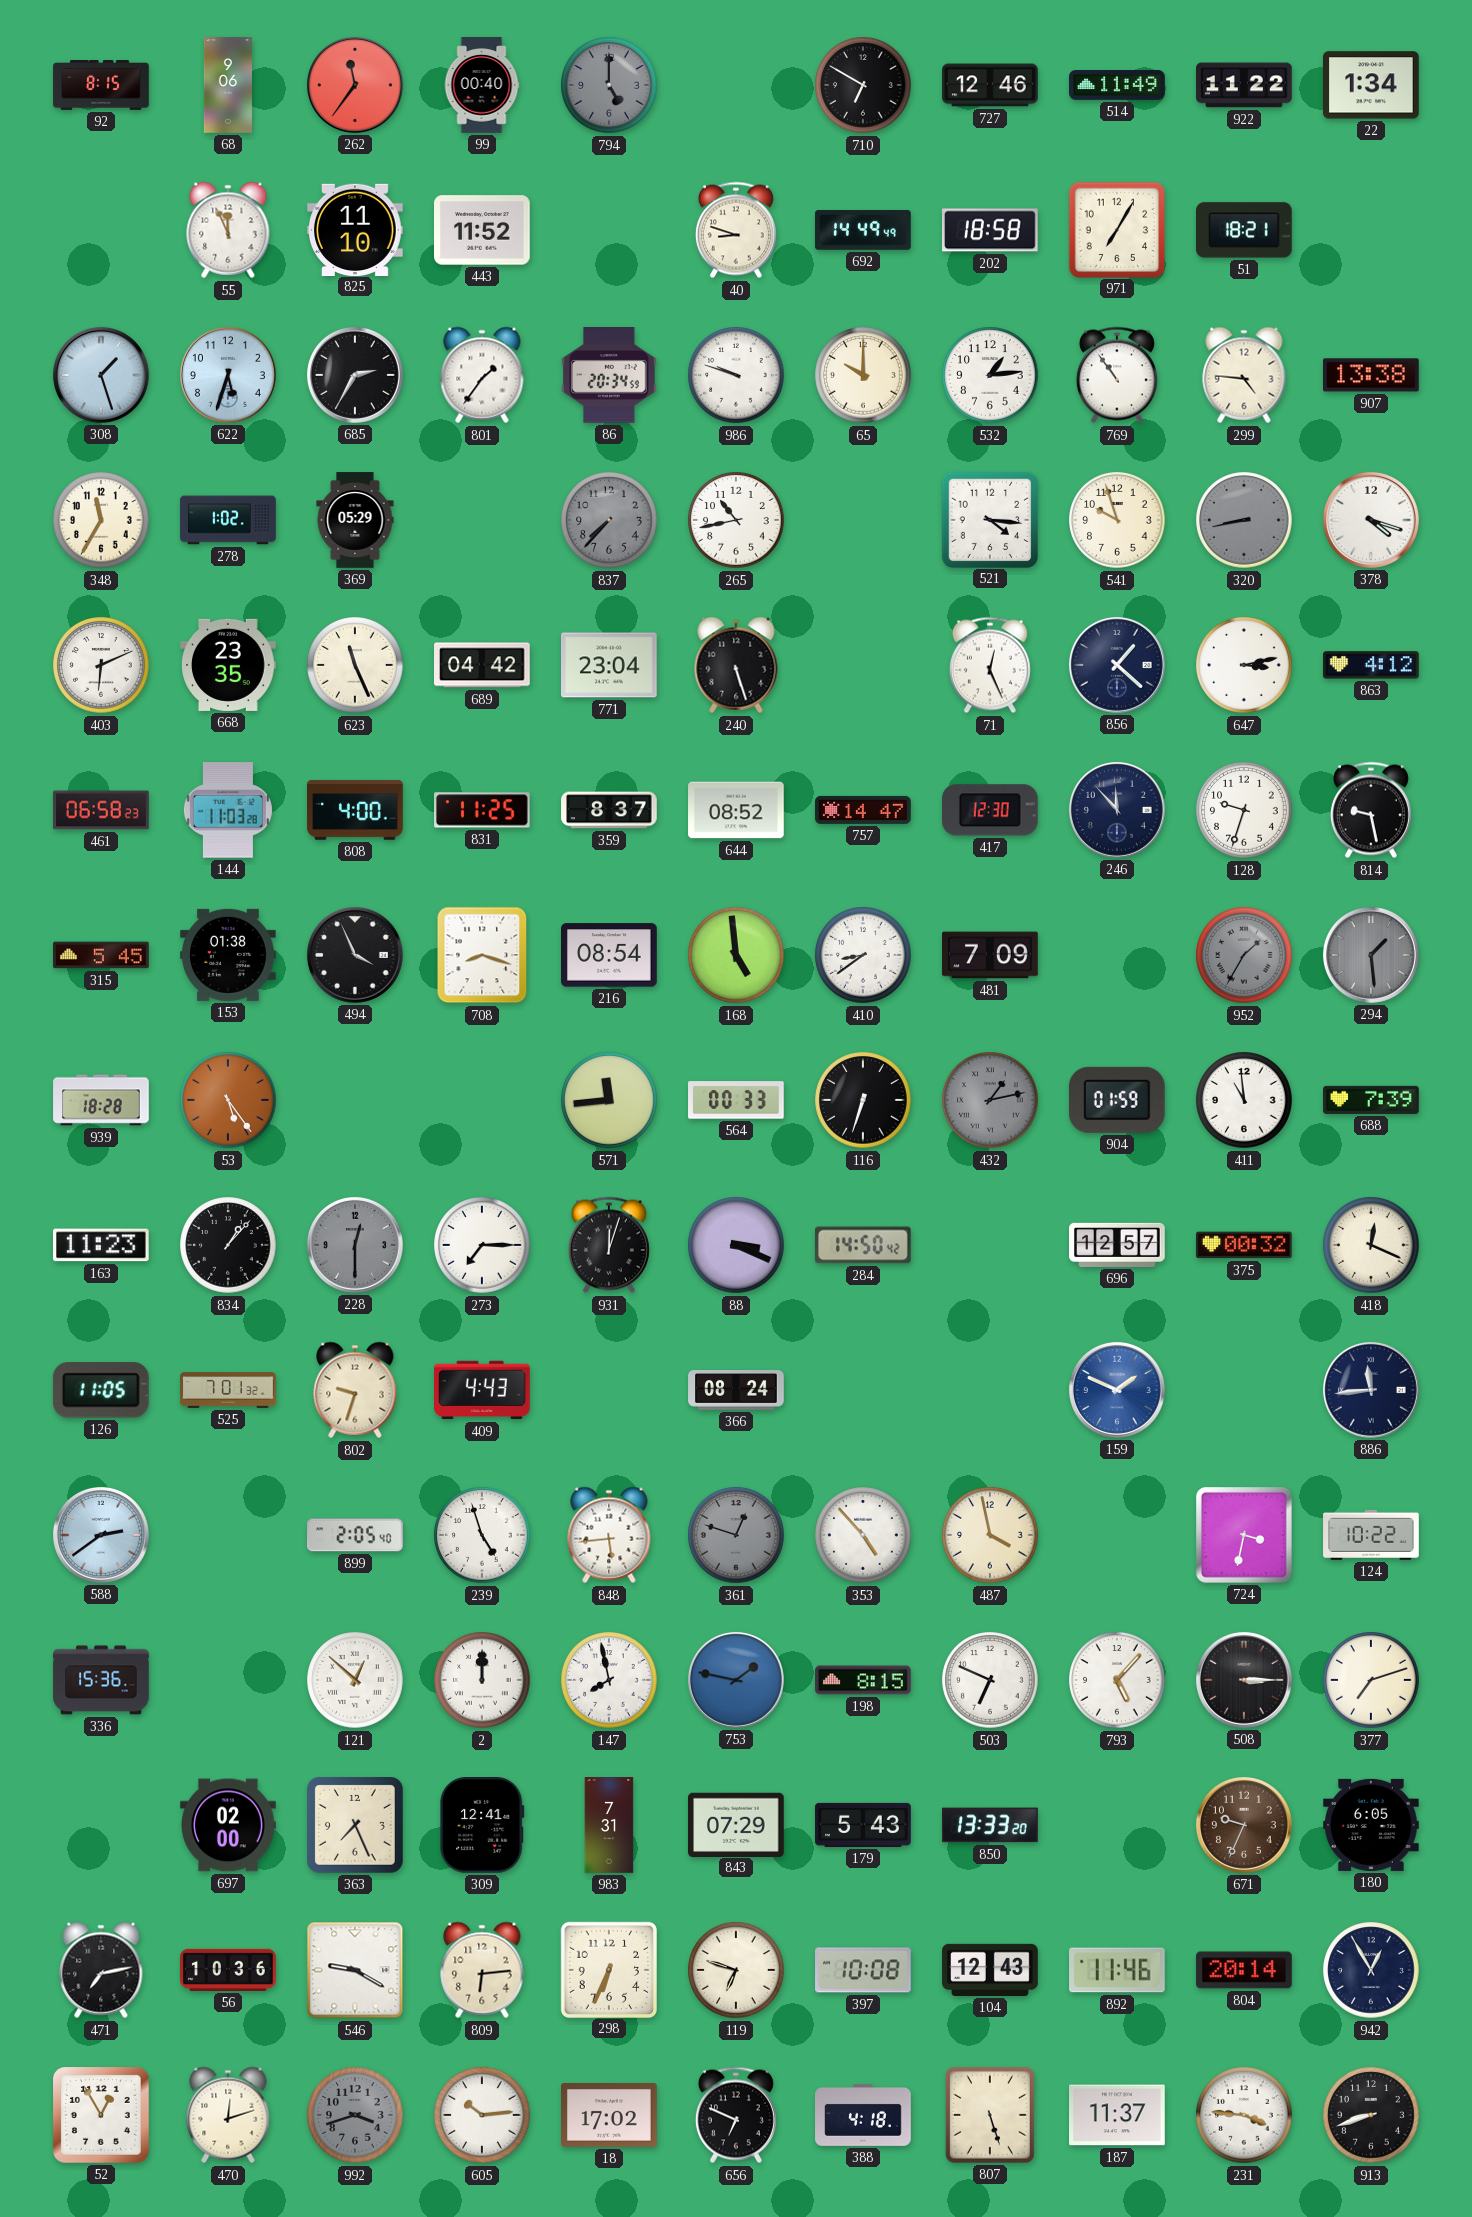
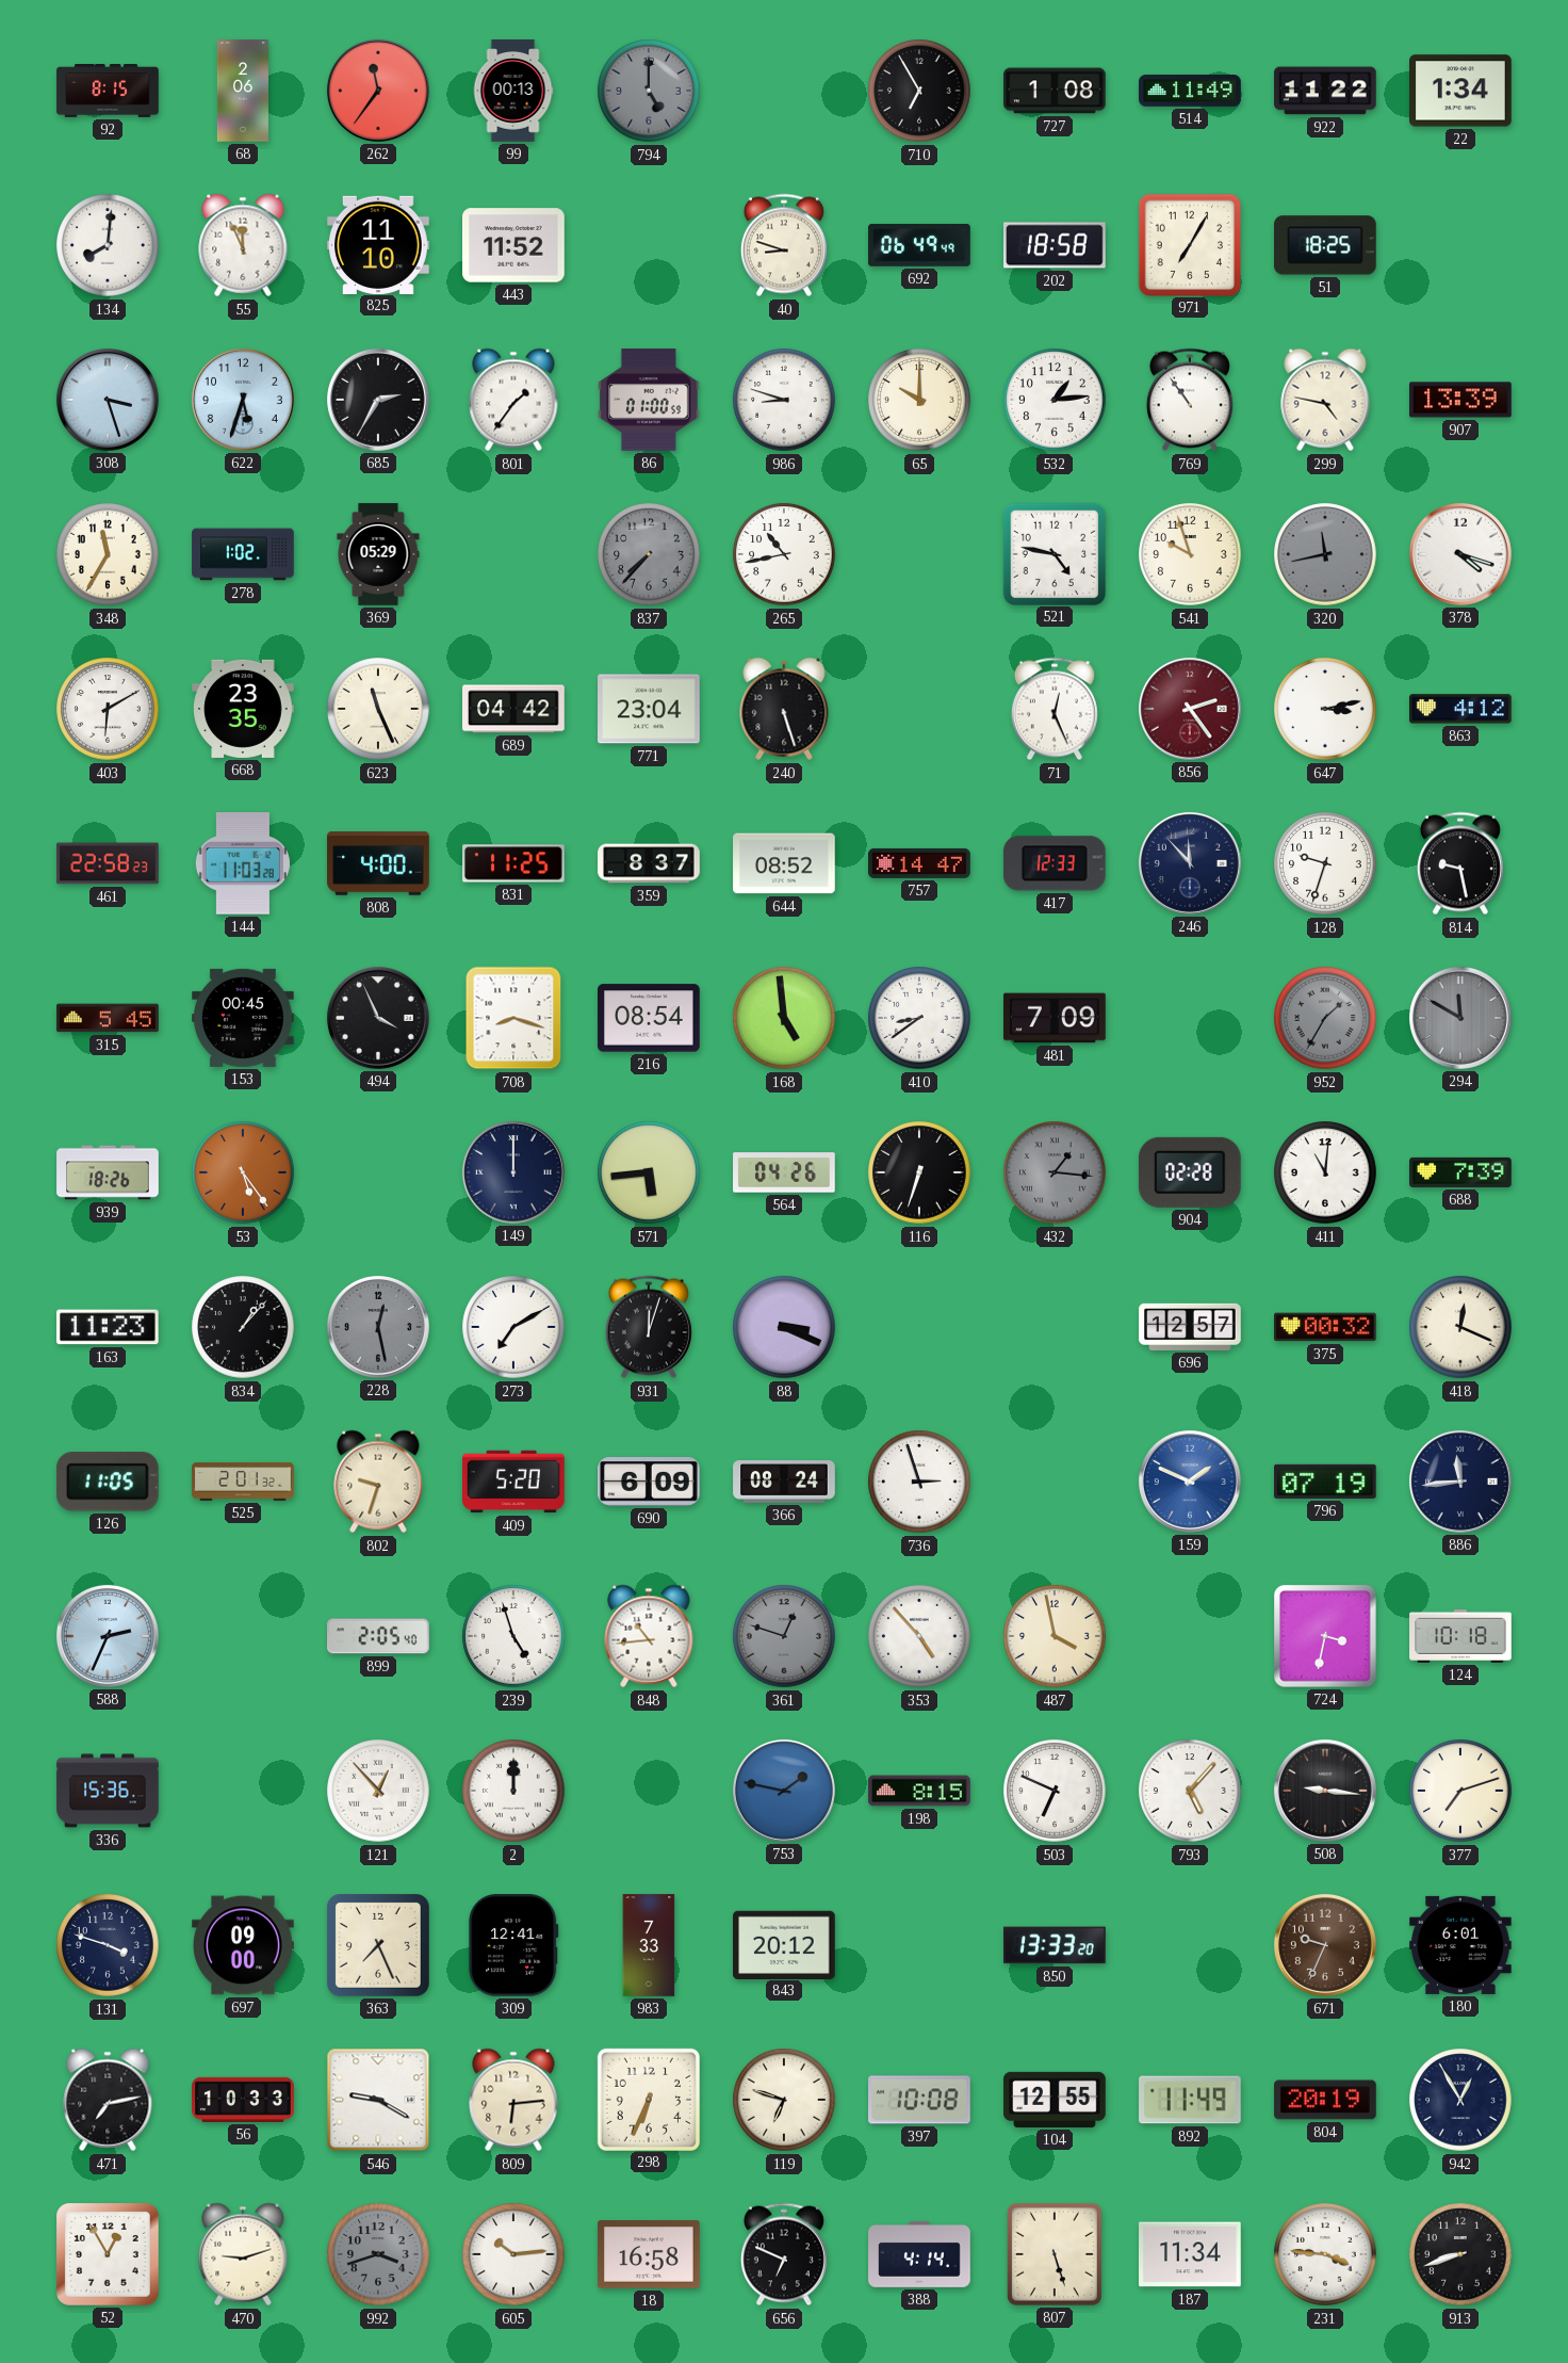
68: 9:06 -> 2:06 (243, 91)
99: 00:40 -> 00:13 (513, 91)
710: 6:50 -> 6:55 (919, 91)
727: 12:46 -> 1:08 (1055, 91)
134: none -> 8:01 (108, 245)
692: 14:49 -> 06:49 (919, 245)
51: 18:21 -> 18:25 (1326, 245)
308: 1:27 -> 3:27 (108, 400)
86: 20:34 -> 01:00 (650, 401)
986: 9:48 -> 8:48 (784, 400)
299: 4:46 -> 4:47 (1325, 400)
907: 13:38 -> 13:39 (1461, 400)
521: 4:16 -> 4:47 (1053, 553)
320: 8:43 -> 11:43 (1325, 554)
403: 6:11 -> 6:10 (108, 709)
856: 1:22 -> 2:24 (1190, 709)
856 dial: navy -> burgundy (1190, 709)
461: 06:58 -> 22:58 (108, 863)
417: 12:30 -> 12:33 (1055, 863)
153: 01:38 -> 00:45 (243, 1018)
294: 1:29 -> 11:50 (1460, 1018)
939: 18:28 -> 18:26 (108, 1172)
149: none -> 12:00 (513, 1172)
571: 11:44 -> 5:44 (649, 1172)
564: 00:33 -> 04:26 (784, 1172)
432: 1:13 -> 1:16 (1055, 1172)
904: 01:59 -> 02:28 (1190, 1172)
411: 10:59 -> 11:01 (1325, 1172)
228: 12:30 -> 12:28 (378, 1327)
273: 7:15 -> 7:10 (513, 1327)
284: 14:50 -> none (864, 1245)
525: 7:01 -> 2:01 (243, 1482)
409: 4:43 -> 5:20 (514, 1482)
690: none -> 6:09 (650, 1483)
736: none -> 2:57 (919, 1482)
796: none -> 07:19 (1326, 1482)
588: 2:39 -> 2:34 (108, 1636)
848: 5:44 -> 10:44 (649, 1636)
124: 10:22 -> 10:18 (1460, 1636)
121: 12:52 -> 12:53 (378, 1791)
147: 7:58 -> none (609, 1680)
508: 3:15 -> 9:16 (1325, 1791)
131: none -> 3:48 (108, 1945)
697: 02:00 -> 09:00 (243, 1945)
983: 7:31 -> 7:33 (649, 1945)
843: 07:29 -> 20:12 (785, 1944)
179: 5:43 -> none (863, 1825)
180: 6:05 -> 6:01 (1460, 1945)
56: 10:36 -> 10:33 (243, 2100)
104: 12:43 -> 12:55 (1055, 2100)
892: 11:46 -> 11:49 (1190, 2100)
804: 20:14 -> 20:19 (1325, 2100)
470: 12:12 -> 9:12 (243, 2254)
18: 17:02 -> 16:58 (649, 2254)
388: 4:18 -> 4:14 (919, 2254)
187: 11:37 -> 11:34 (1191, 2254)
